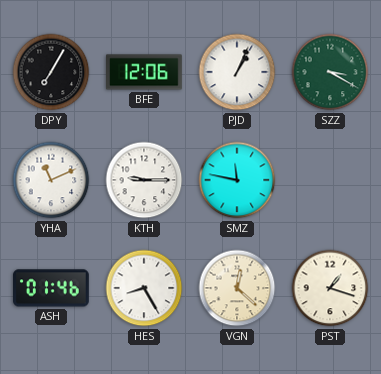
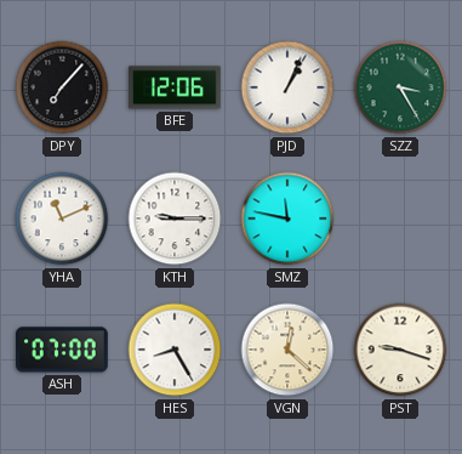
DPY: 7:05 -> 7:07 (62, 87)
SZZ: 3:20 -> 3:25 (400, 87)
ASH: 01:46 -> 07:00 (63, 350)
PST: 1:18 -> 9:18 (400, 350)
